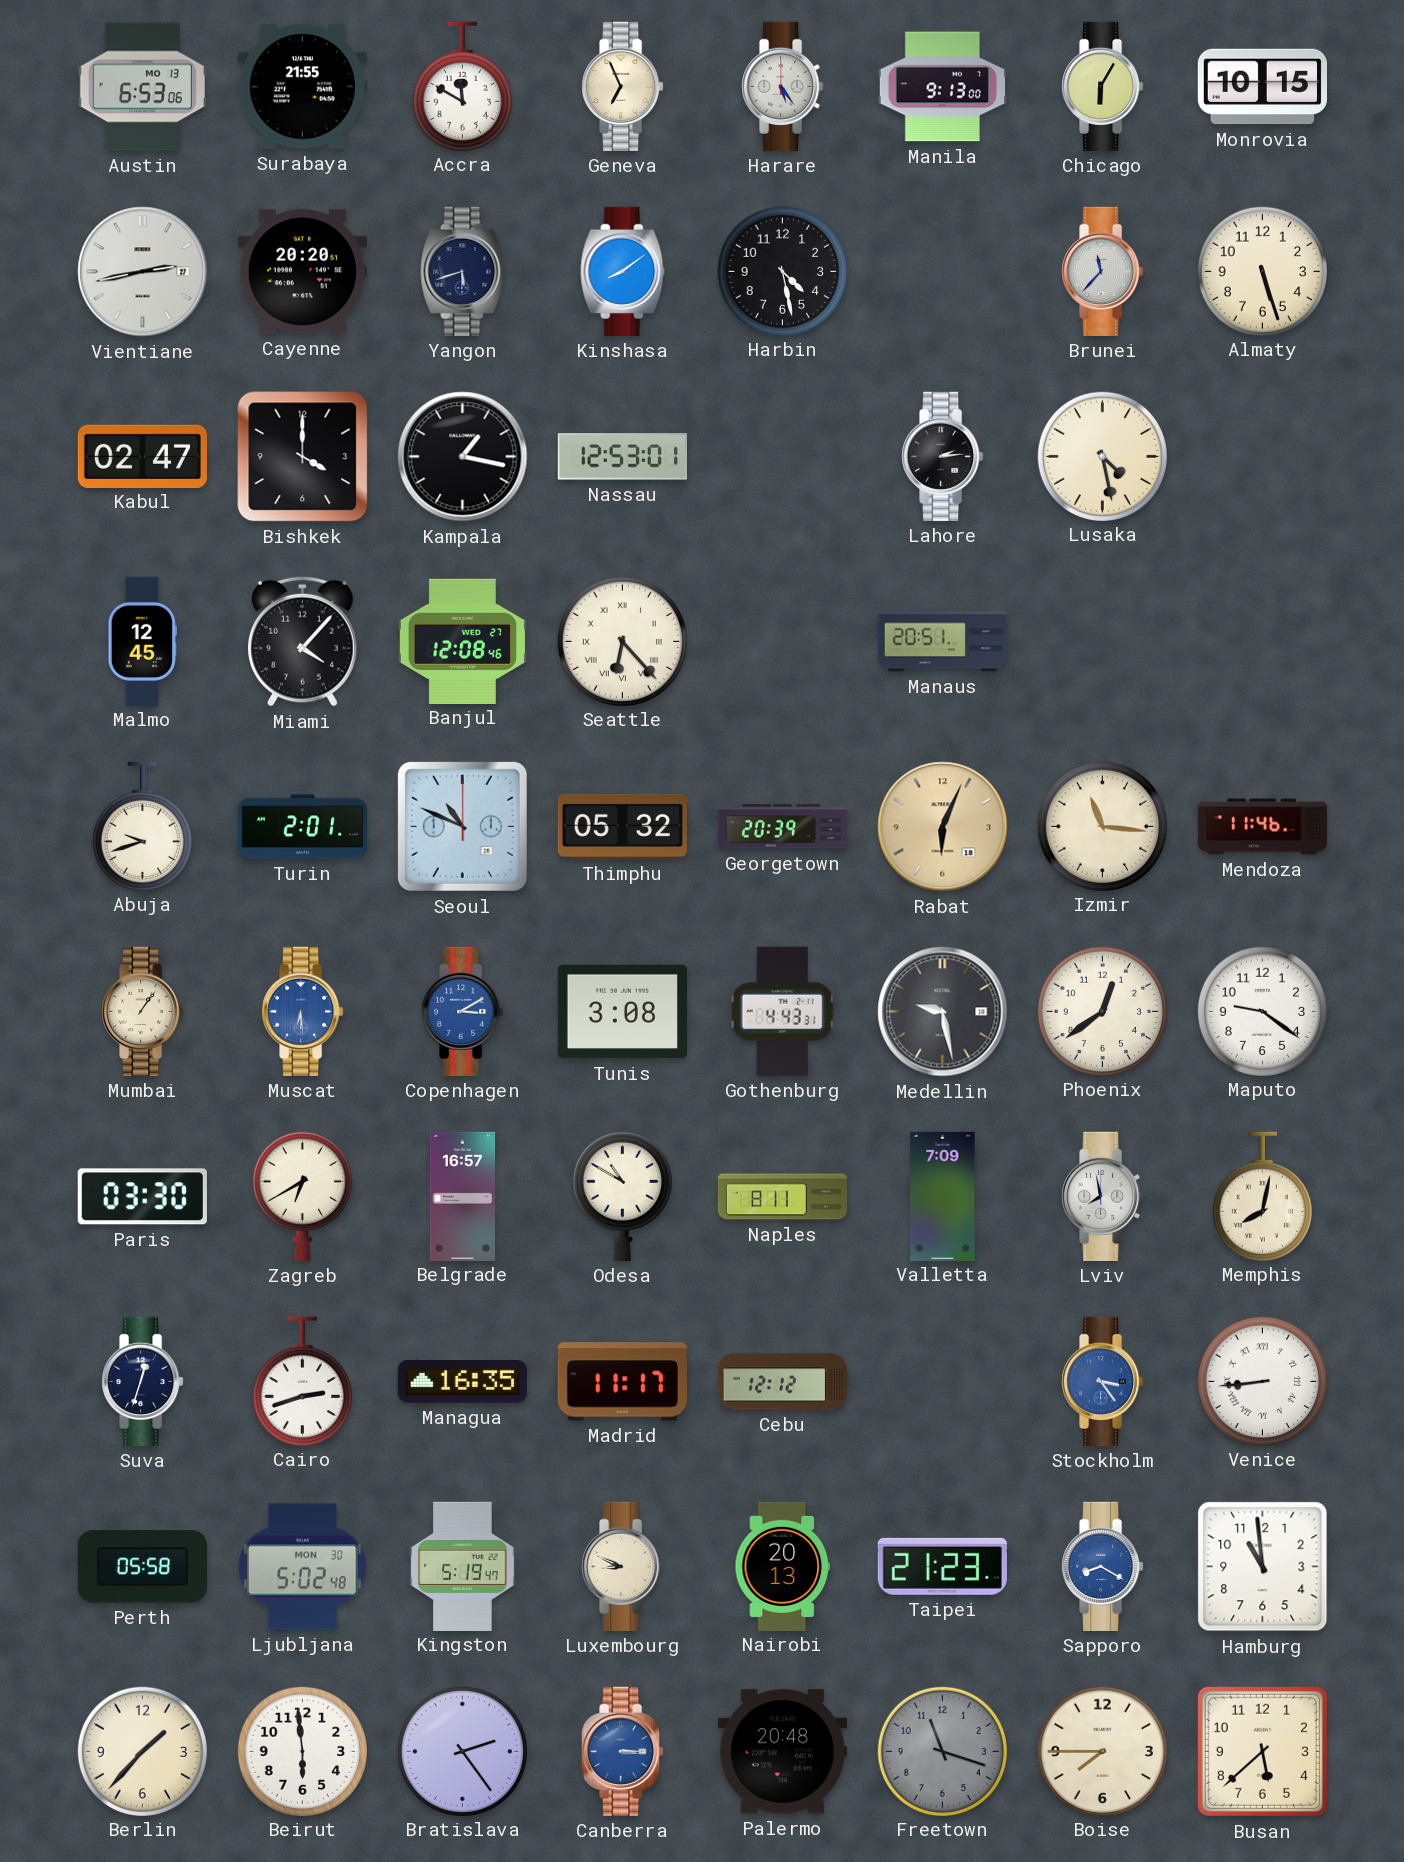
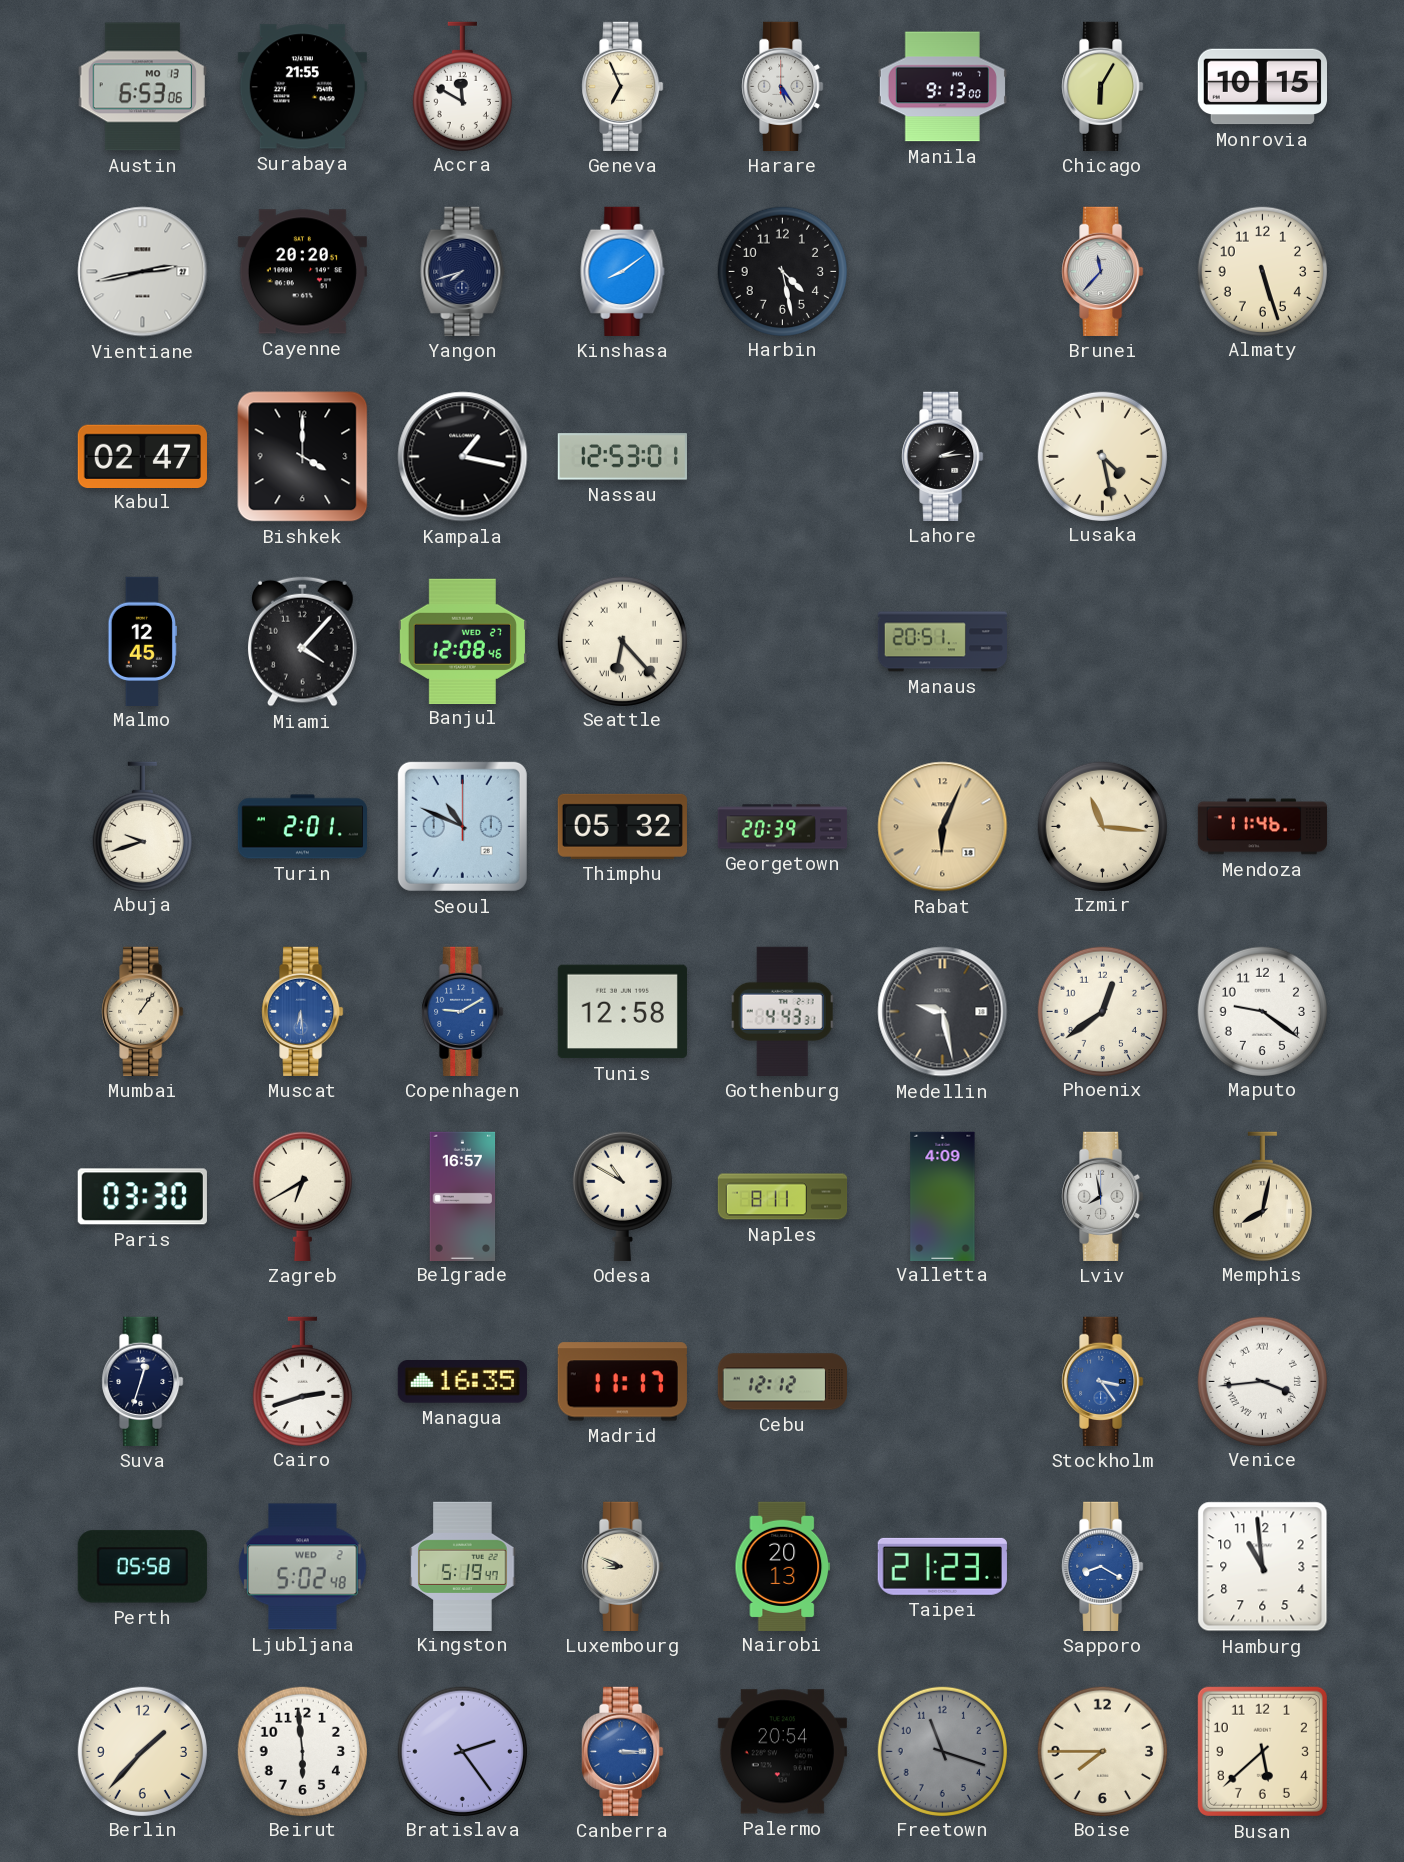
Yangon: 5:42 -> 7:42 (463, 271)
Copenhagen: 3:10 -> 9:10 (463, 1011)
Tunis: 3:08 -> 12:58 (622, 1012)
Valletta: 7:09 -> 4:09 (943, 1196)
Venice: 8:44 -> 3:44 (1262, 1381)
Ljubljana date: MON 30 -> WED 2 (303, 1567)
Palermo: 20:48 -> 20:54 (782, 1752)
